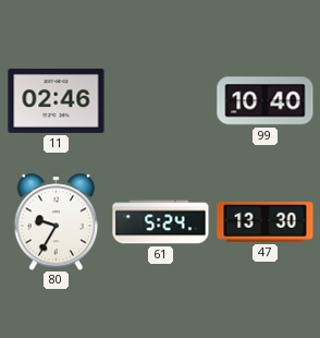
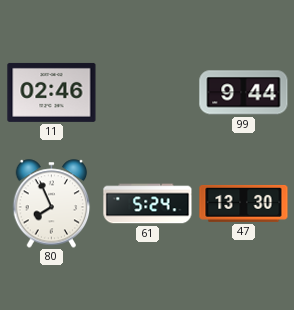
99: 10:40 -> 9:44 (244, 93)
80: 9:35 -> 7:56 (52, 204)
